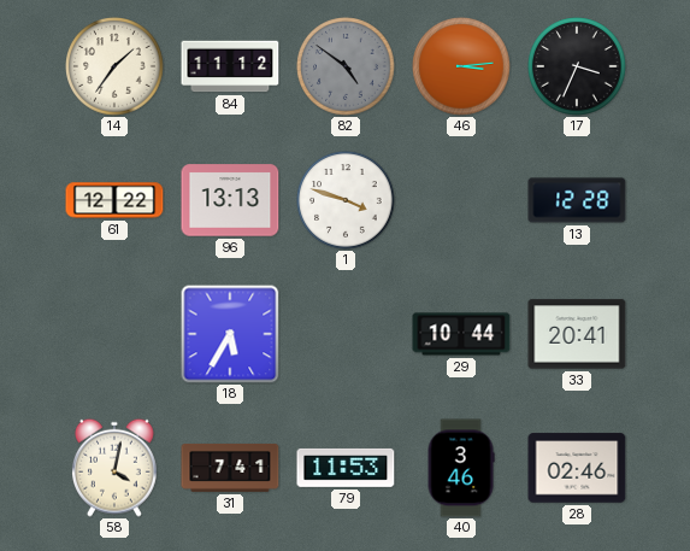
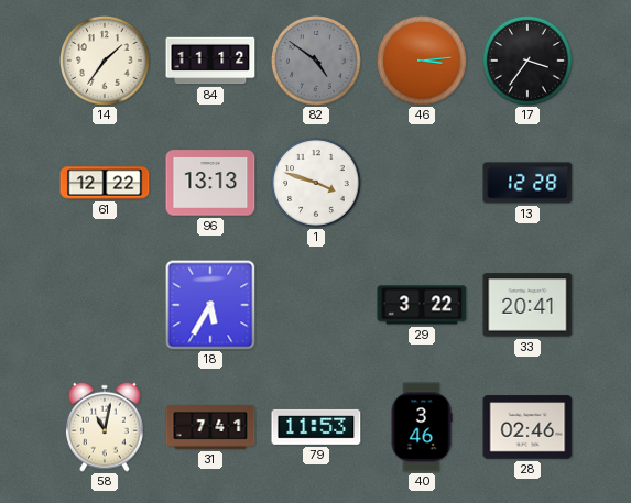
17: 3:34 -> 3:36 (527, 61)
29: 10:44 -> 3:22 (422, 305)
58: 4:02 -> 11:02 (105, 427)
